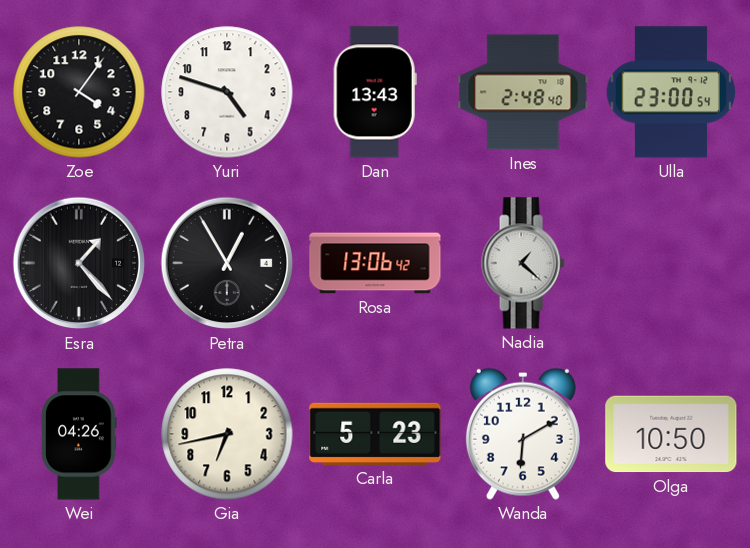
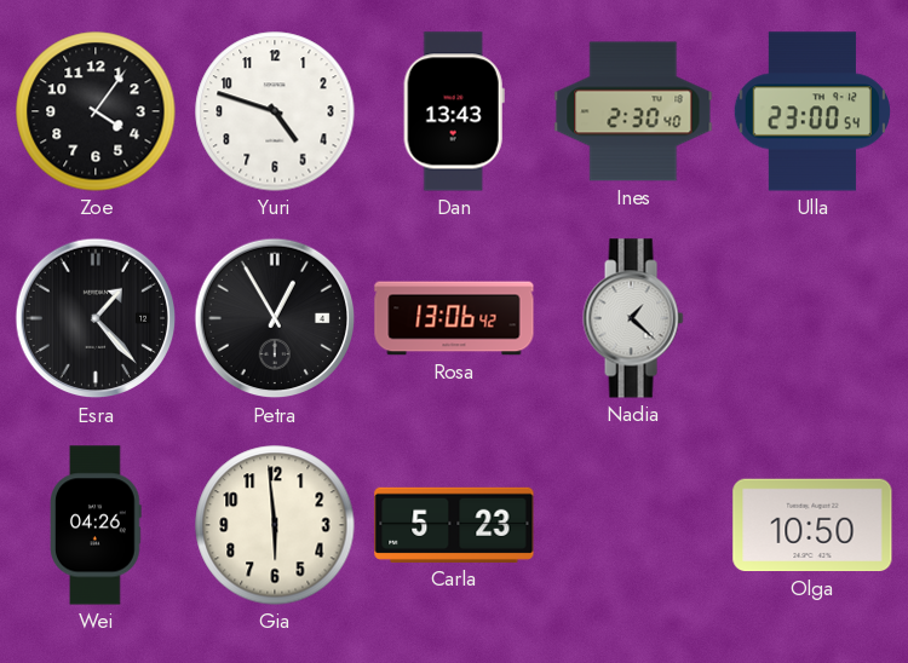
Ines: 2:48 -> 2:30 (633, 111)
Gia: 6:43 -> 5:59 (275, 525)
Wanda: 6:10 -> none (523, 434)
